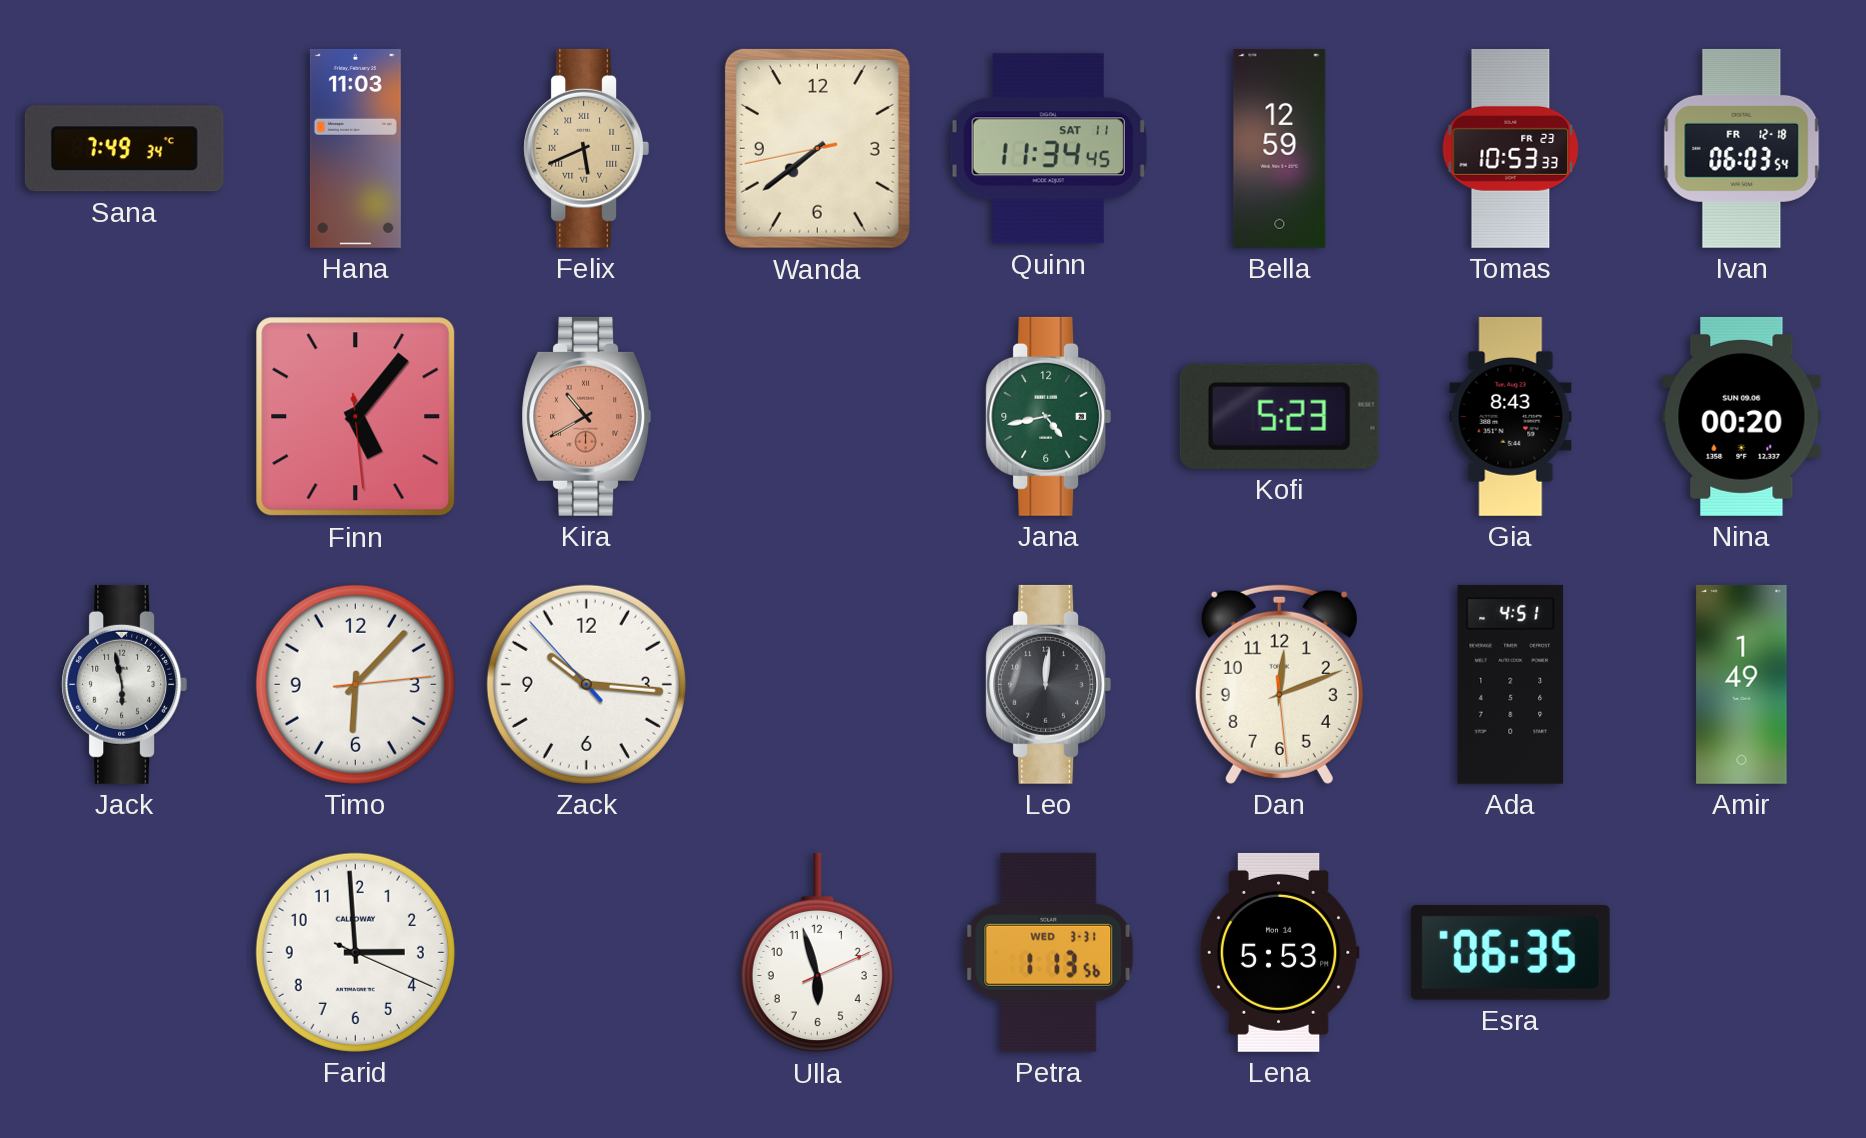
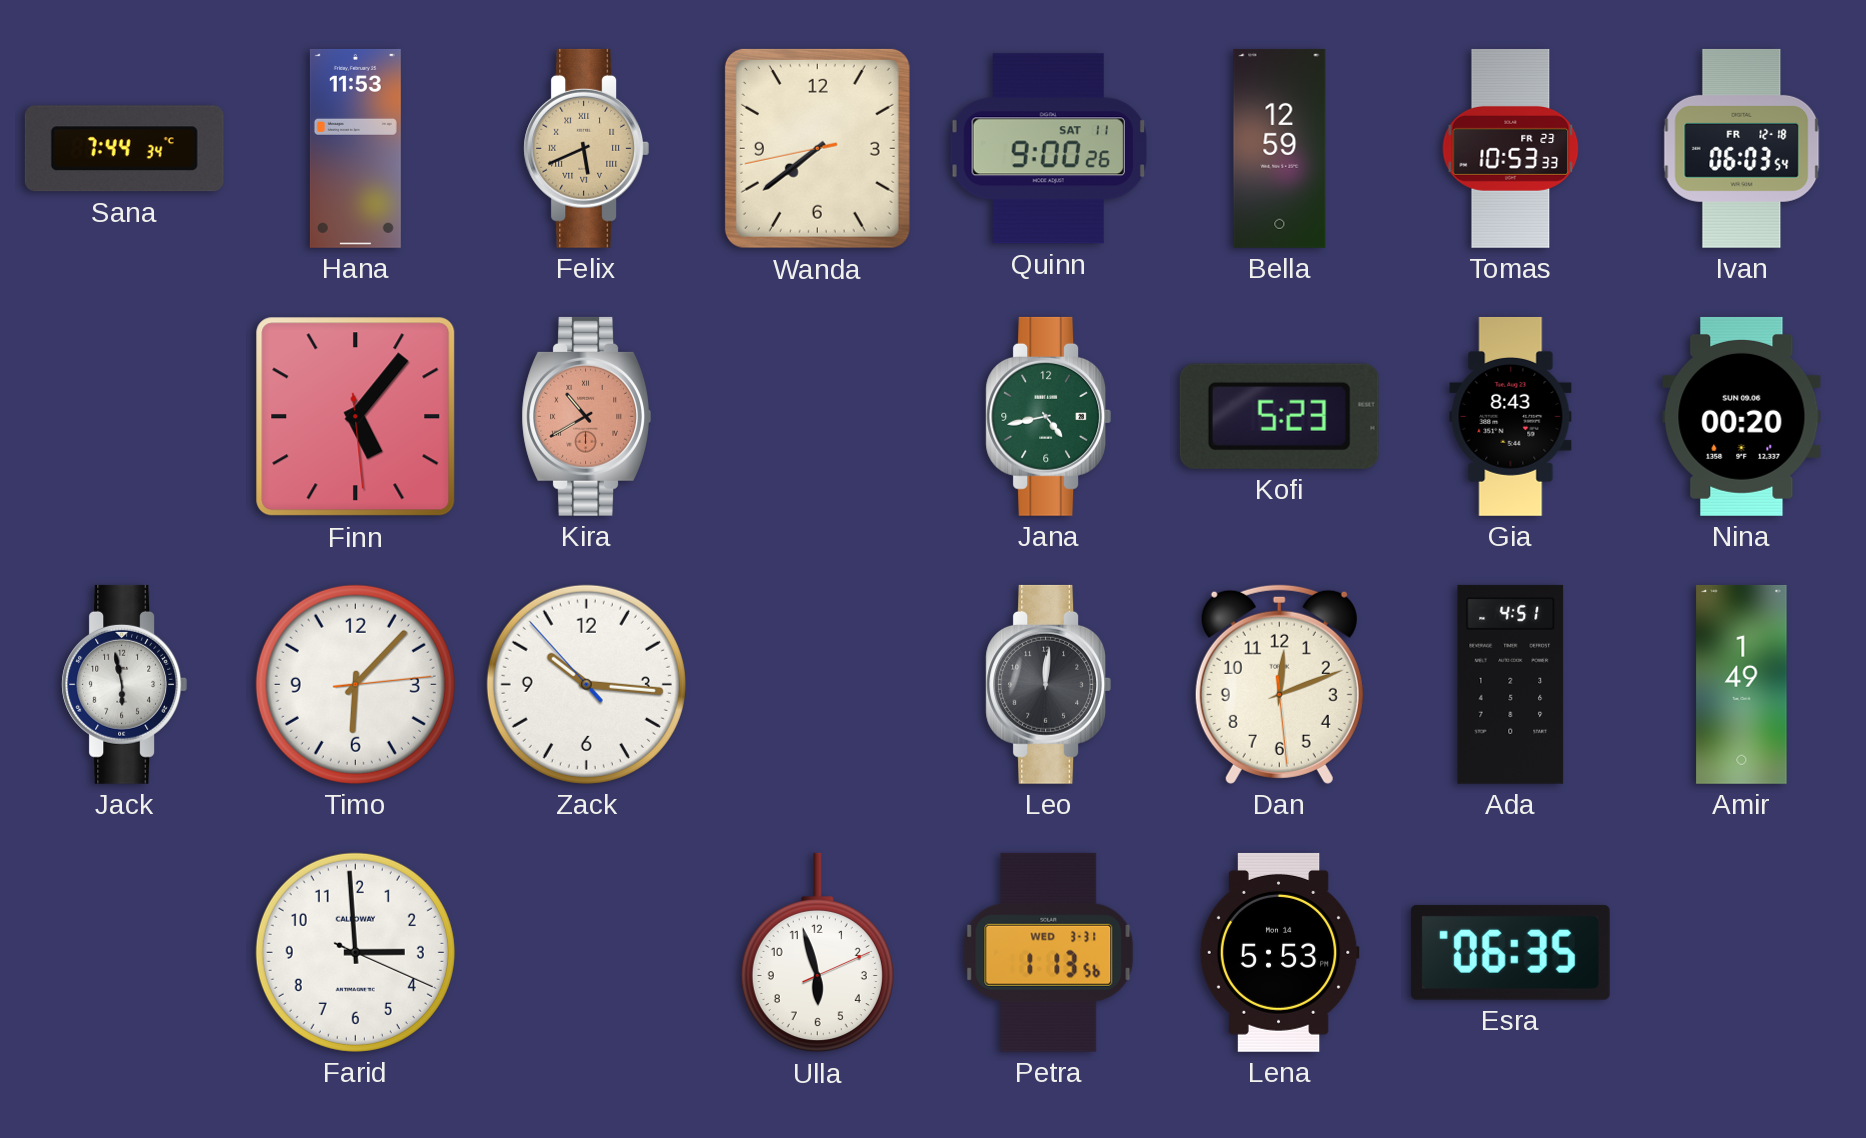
Sana: 7:49 -> 7:44 (124, 149)
Hana: 11:03 -> 11:53 (355, 148)
Quinn: 11:34 -> 9:00 (1048, 149)
